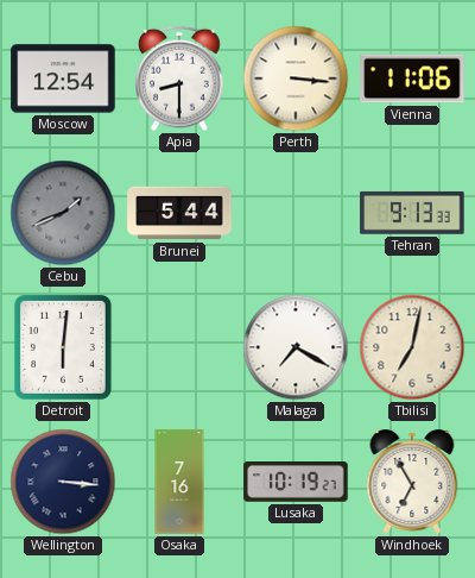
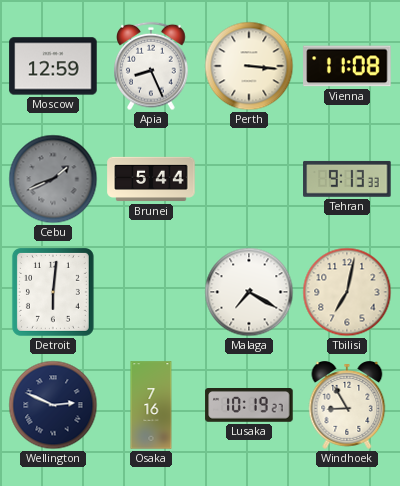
Moscow: 12:54 -> 12:59 (53, 66)
Apia: 8:30 -> 8:26 (151, 66)
Vienna: 11:06 -> 11:08 (347, 66)
Wellington: 3:16 -> 2:49 (53, 405)
Windhoek: 6:55 -> 8:55 (347, 406)
